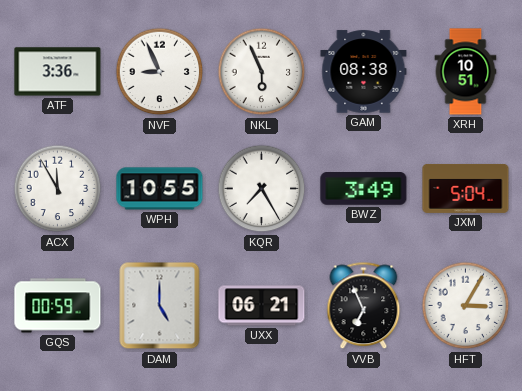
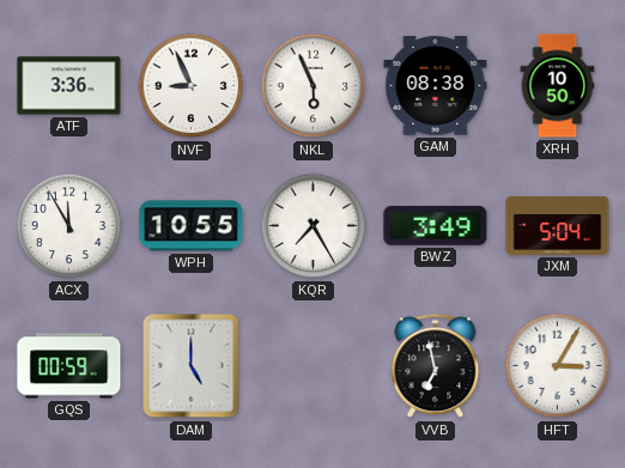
XRH: 10:51 -> 10:50 (558, 86)
UXX: 06:21 -> none (262, 306)
VVB: 6:56 -> 6:58 (436, 366)
